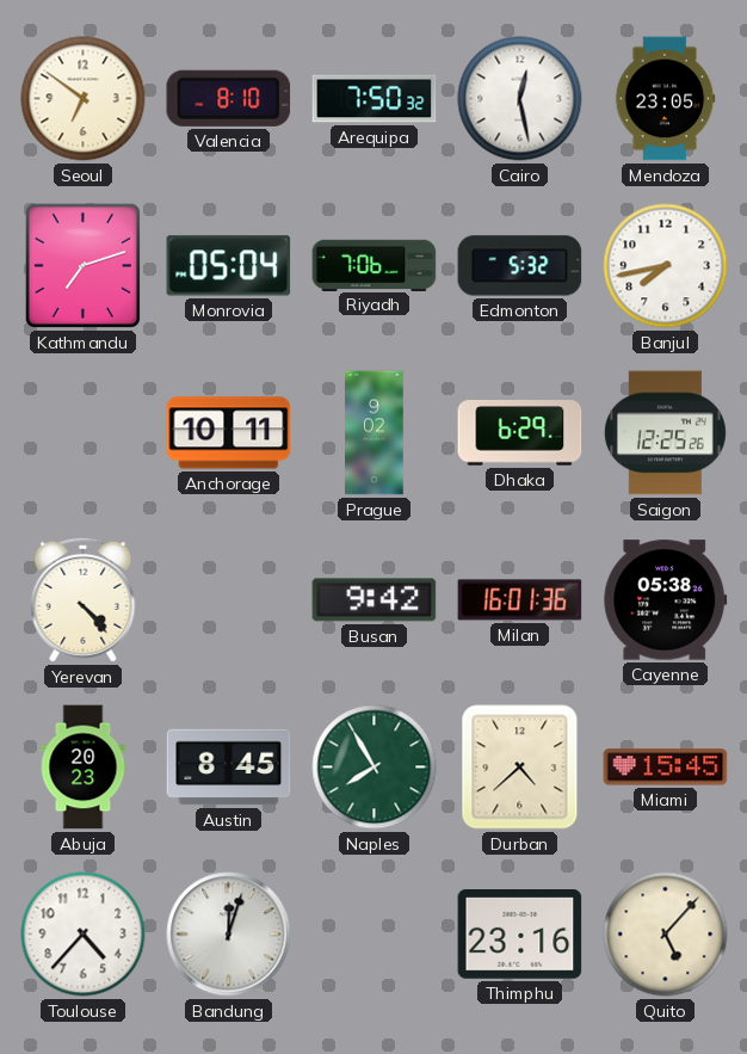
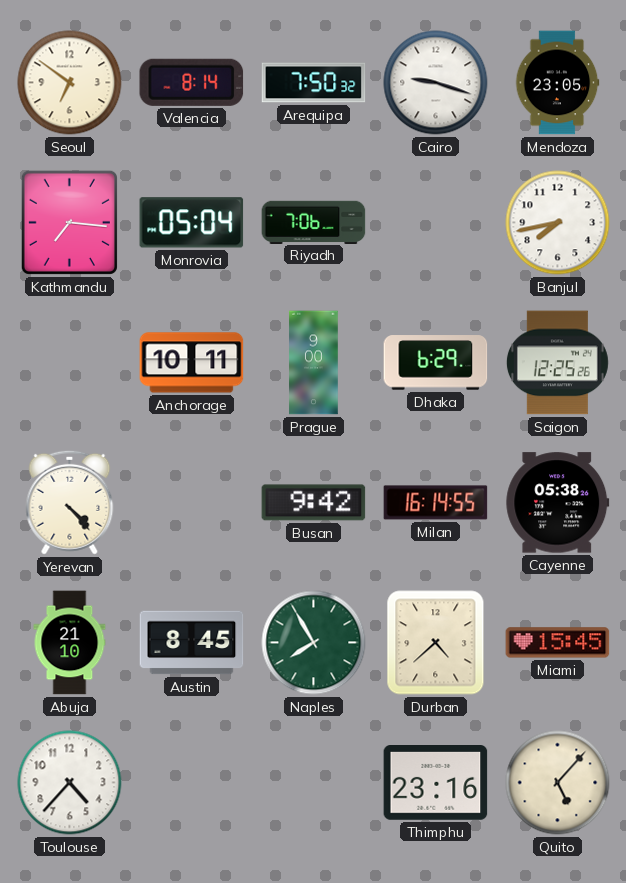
Valencia: 8:10 -> 8:14 (192, 82)
Cairo: 12:28 -> 9:18 (436, 83)
Kathmandu: 7:12 -> 7:16 (69, 222)
Edmonton: 5:32 -> none (520, 266)
Prague: 9:02 -> 9:00 (314, 363)
Milan: 16:01 -> 16:14 (436, 503)
Abuja: 20:23 -> 21:10 (70, 643)
Bandung: 12:03 -> none (229, 935)
